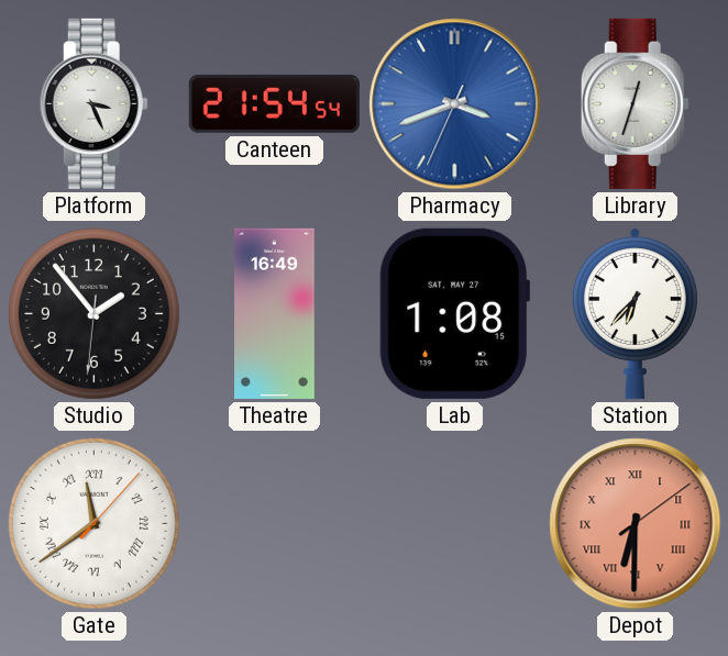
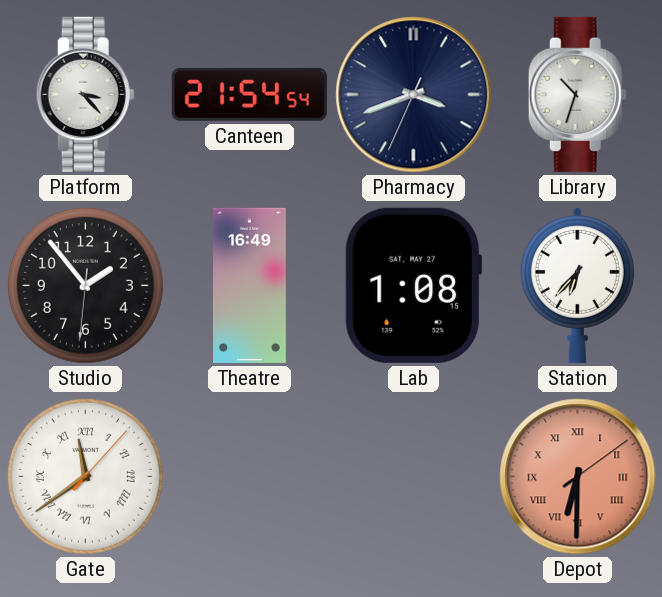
Platform: 3:26 -> 3:23 (85, 94)
Pharmacy dial: blue -> navy (414, 95)
Library: 12:33 -> 10:33 (577, 94)
